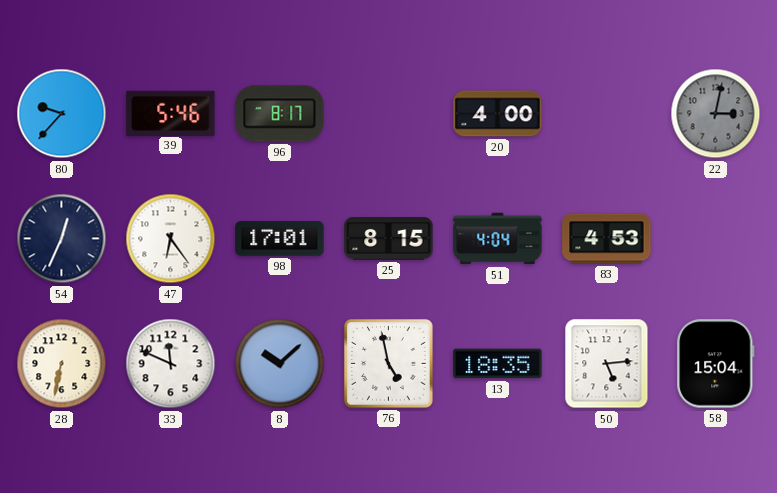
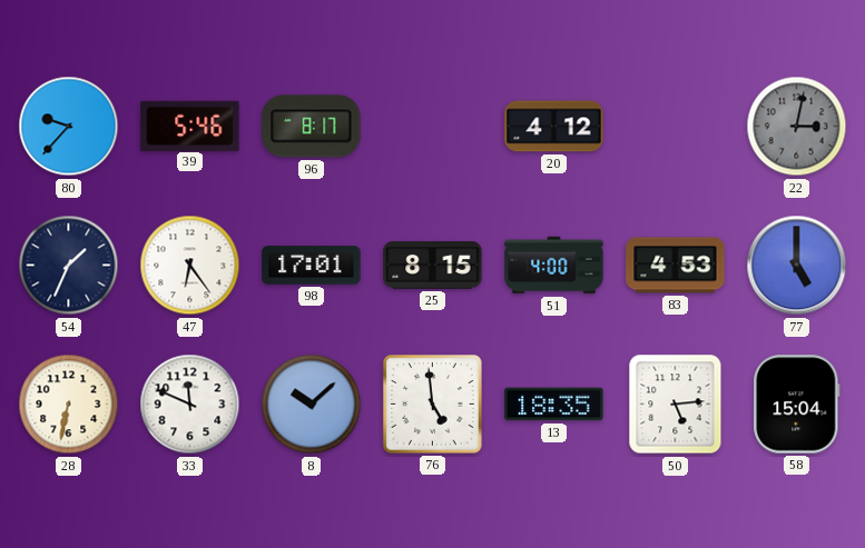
20: 4:00 -> 4:12 (554, 127)
54: 12:34 -> 1:34 (69, 266)
51: 4:04 -> 4:00 (554, 266)
77: none -> 5:00 (797, 266)
76: 4:58 -> 4:59 (433, 405)
